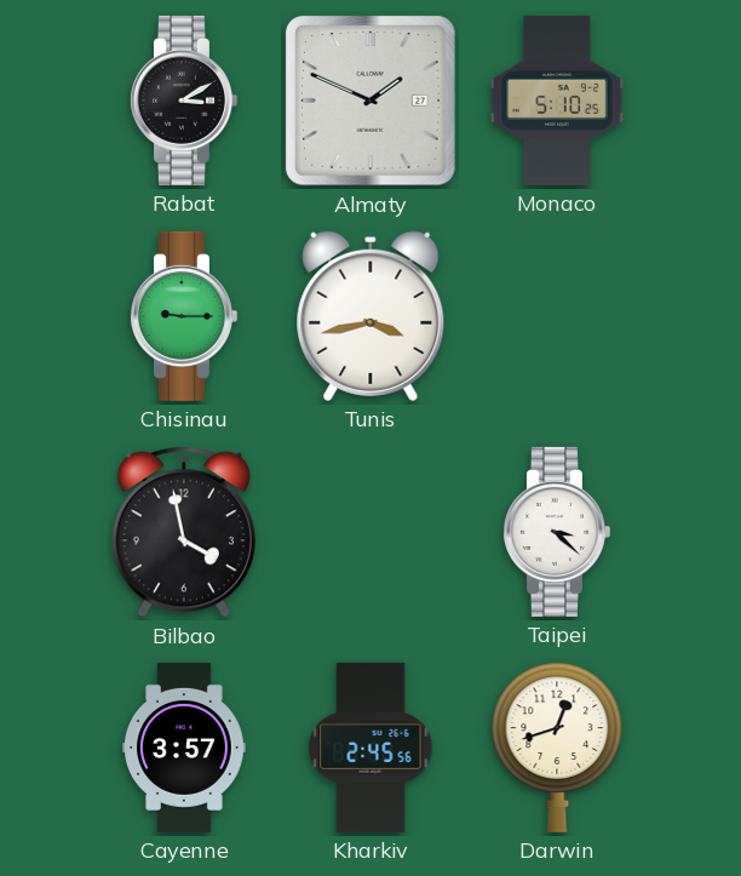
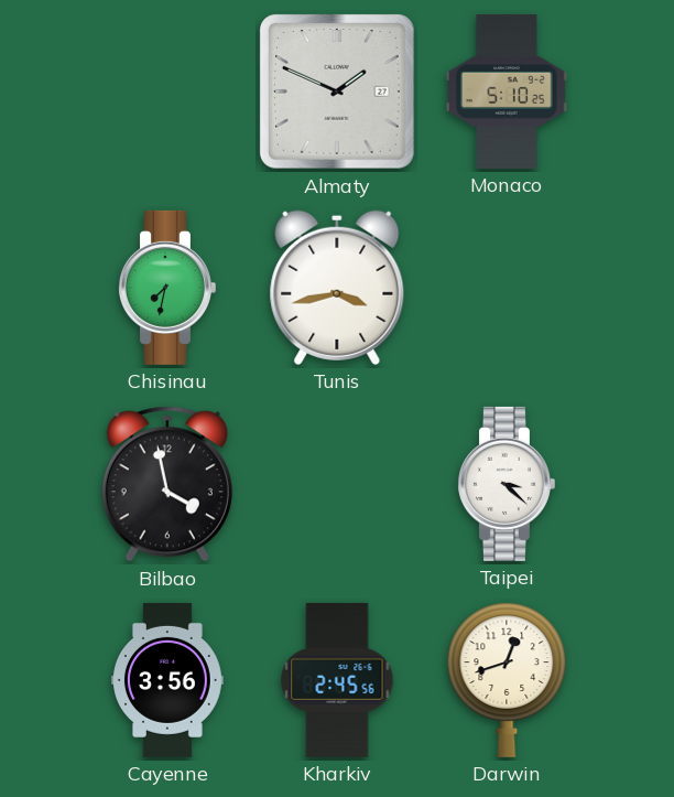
Rabat: 3:10 -> none (183, 101)
Chisinau: 9:15 -> 7:32 (166, 288)
Cayenne: 3:57 -> 3:56 (168, 680)
